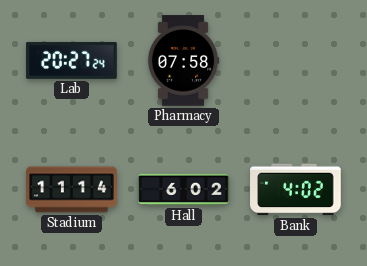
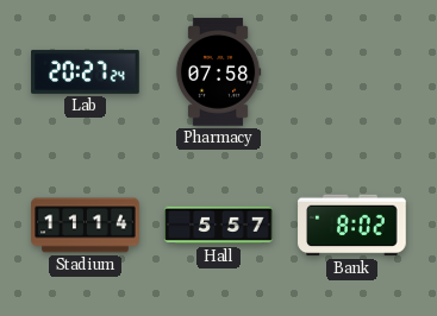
Hall: 6:02 -> 5:57 (219, 226)
Bank: 4:02 -> 8:02 (352, 226)
